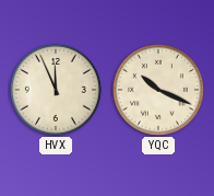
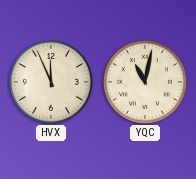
YQC: 10:19 -> 11:02 (145, 82)
